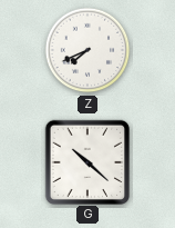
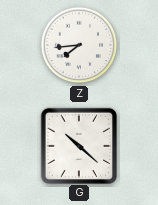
Z: 7:41 -> 7:44 (79, 45)
